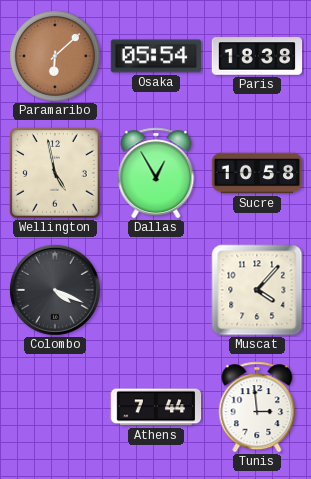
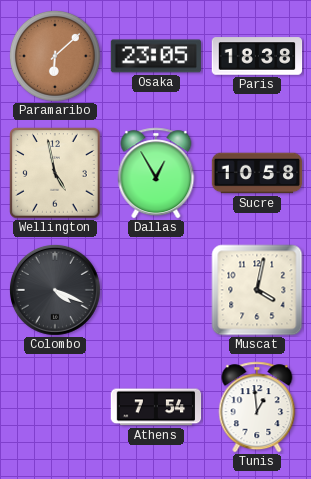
Osaka: 05:54 -> 23:05 (156, 56)
Muscat: 4:07 -> 4:02 (257, 290)
Athens: 7:44 -> 7:54 (156, 407)
Tunis: 2:59 -> 12:59 (257, 407)
